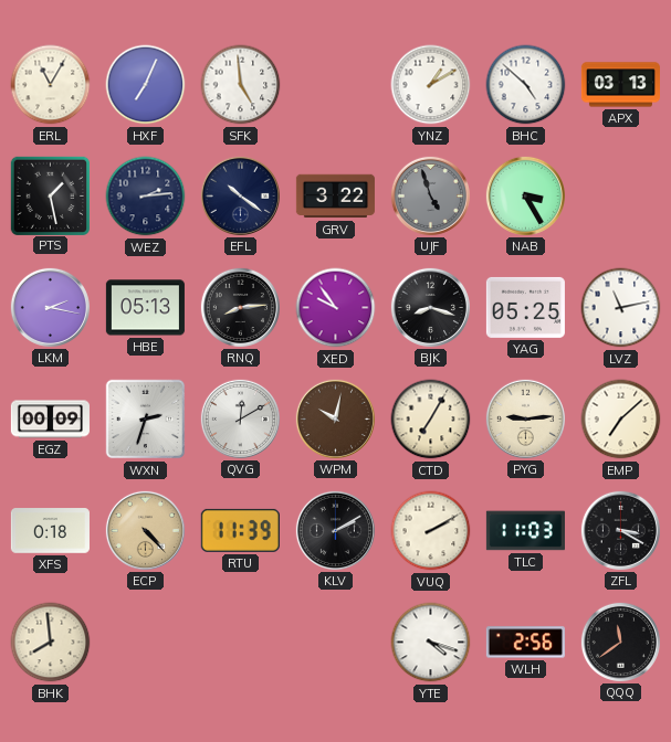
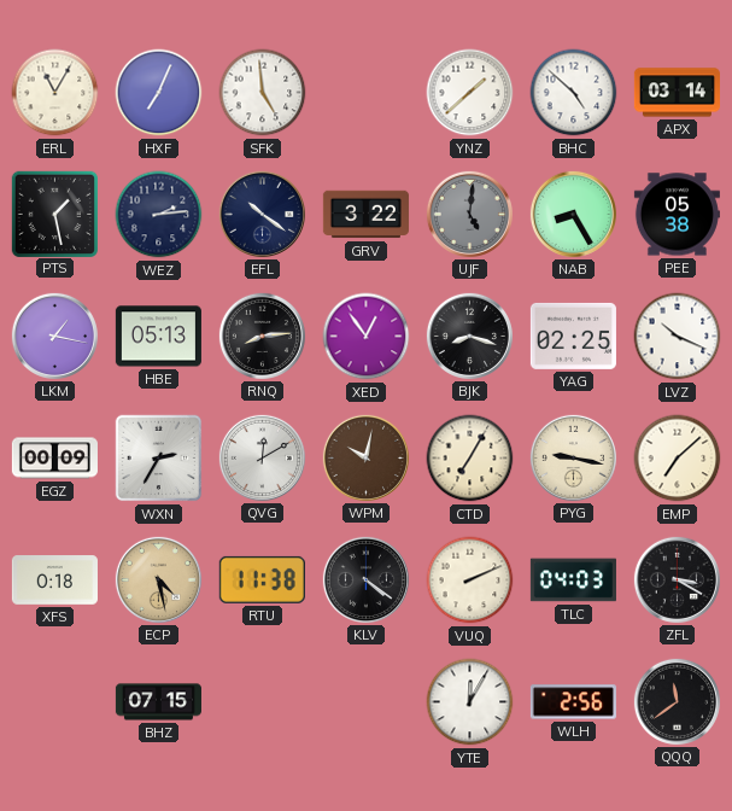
YNZ: 1:10 -> 1:38 (470, 93)
APX: 03:13 -> 03:14 (677, 93)
UJF: 4:57 -> 5:01 (469, 214)
NAB: 3:25 -> 8:25 (573, 214)
PEE: none -> 05:38 (677, 215)
LKM: 2:17 -> 1:17 (54, 336)
XED: 9:54 -> 12:54 (367, 337)
YAG: 05:25 -> 02:25 (573, 336)
LVZ: 11:13 -> 10:19 (678, 337)
WXN: 2:33 -> 2:35 (159, 459)
PYG: 9:14 -> 9:17 (573, 457)
ECP: 4:23 -> 4:28 (158, 579)
RTU: 11:39 -> 11:38 (262, 579)
KLV: 2:10 -> 4:21 (365, 579)
VUQ: 2:10 -> 2:11 (470, 580)
TLC: 11:03 -> 04:03 (573, 580)
BHK: 7:59 -> none (51, 643)
BHZ: none -> 07:15 (158, 702)
YTE: 4:18 -> 12:05 (470, 702)
